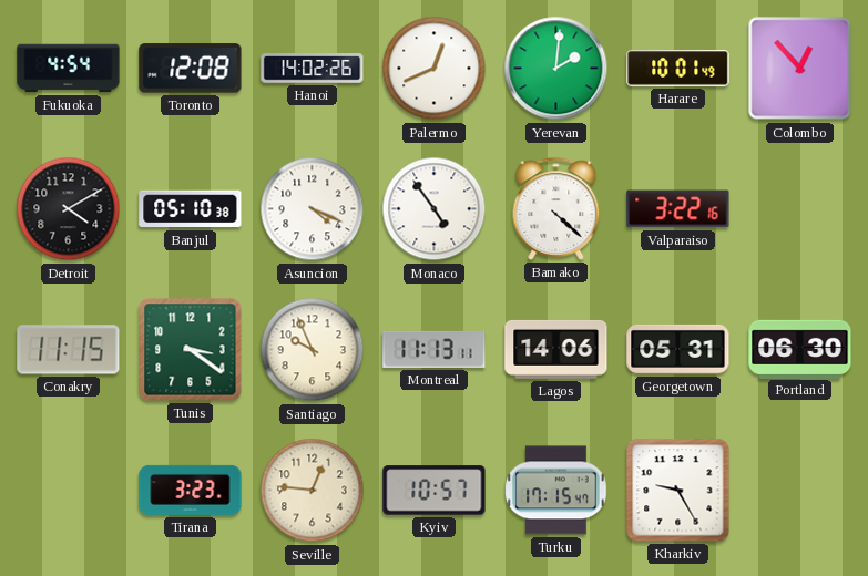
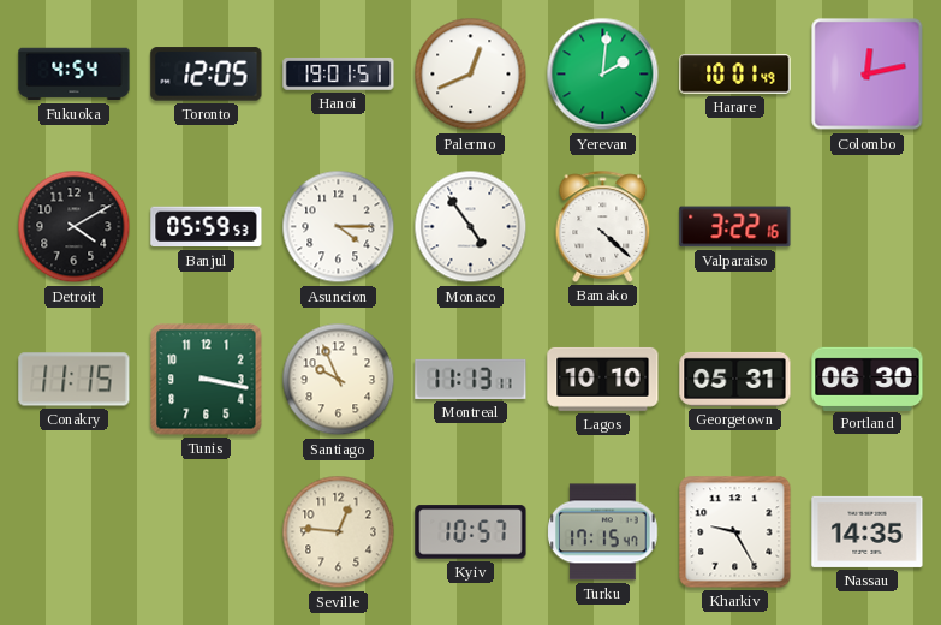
Toronto: 12:08 -> 12:05 (207, 75)
Hanoi: 14:02 -> 19:01 (339, 75)
Colombo: 12:53 -> 12:13 (868, 75)
Banjul: 05:10 -> 05:59 (207, 227)
Asuncion: 4:19 -> 4:15 (339, 227)
Tunis: 3:21 -> 3:17 (207, 380)
Lagos: 14:06 -> 10:10 (603, 379)
Tirana: 3:23 -> none (191, 490)
Nassau: none -> 14:35 (868, 531)
